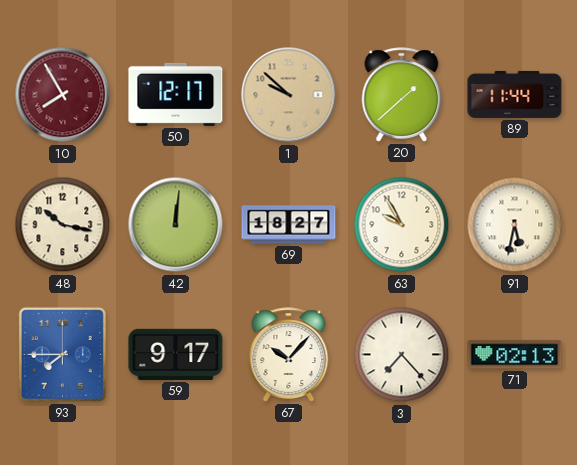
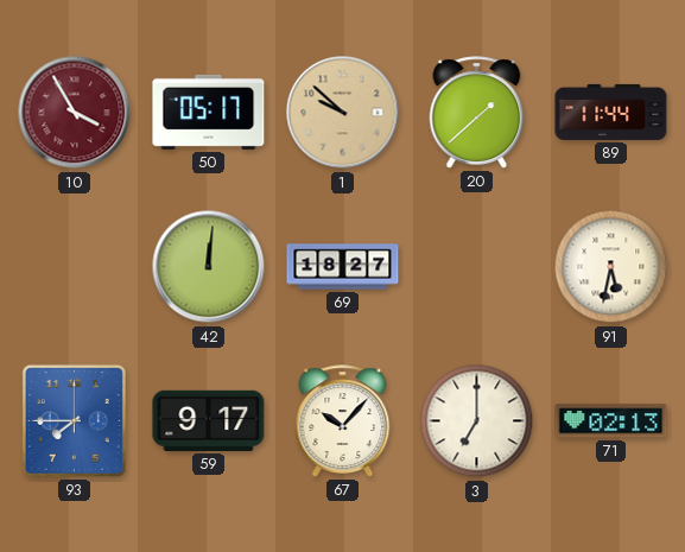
10: 7:55 -> 3:55 (75, 113)
50: 12:17 -> 05:17 (209, 112)
48: 10:17 -> none (63, 225)
63: 9:55 -> none (402, 225)
3: 7:23 -> 7:00 (477, 421)
